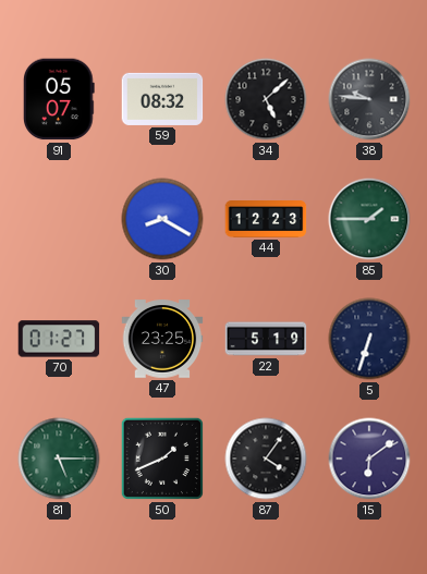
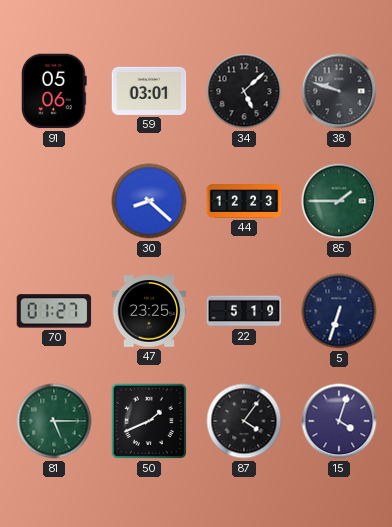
91: 05:07 -> 05:06 (55, 91)
59: 08:32 -> 03:01 (149, 91)
38: 9:46 -> 9:48 (339, 91)
30: 8:20 -> 8:22 (149, 201)
15: 6:09 -> 4:03 (339, 421)
